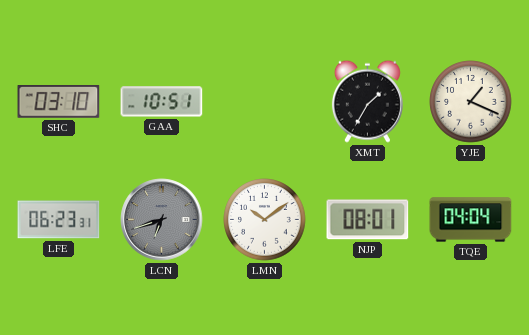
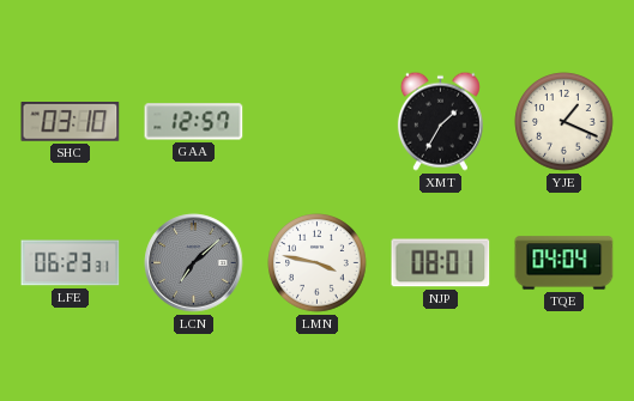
GAA: 10:51 -> 12:57 (194, 122)
LCN: 6:42 -> 7:08 (194, 263)
LMN: 10:09 -> 3:47 (318, 263)
